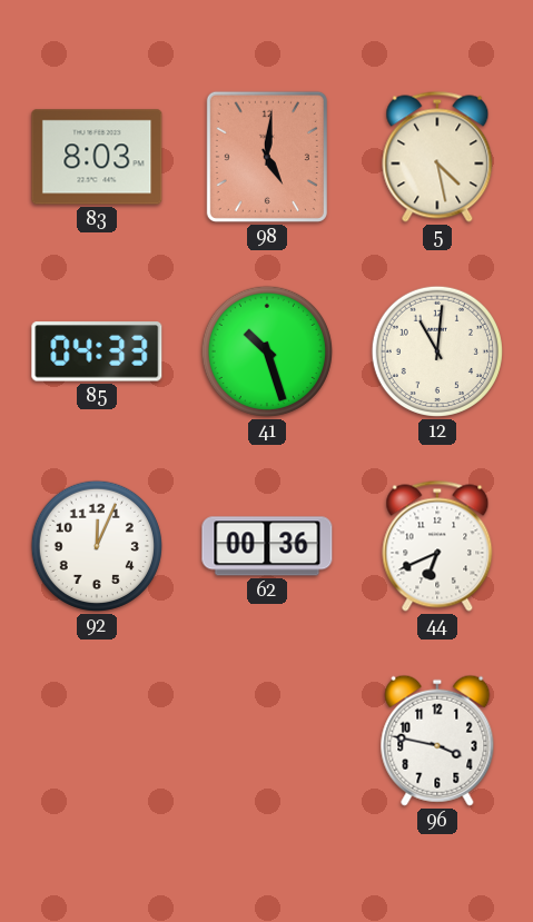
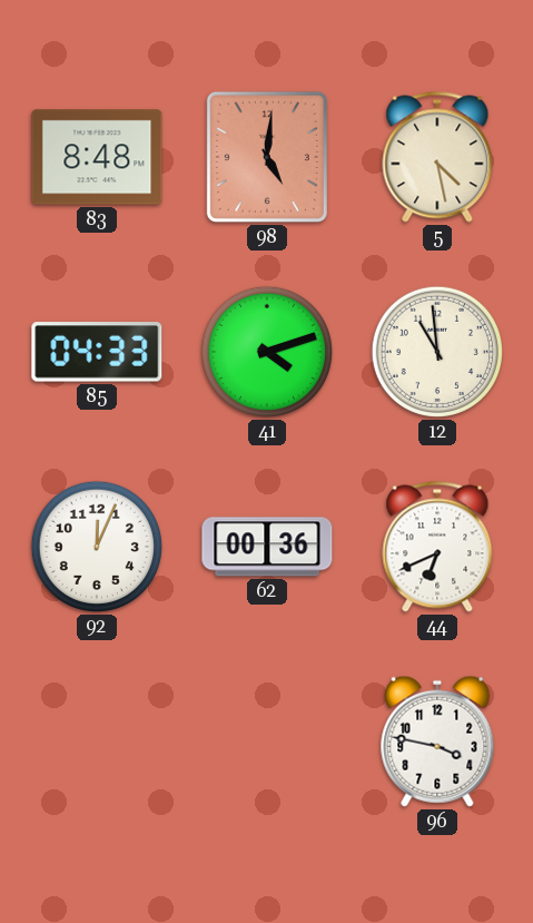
83: 8:03 -> 8:48 (97, 157)
41: 10:27 -> 4:12 (267, 352)
12: 11:01 -> 10:59 (437, 352)
